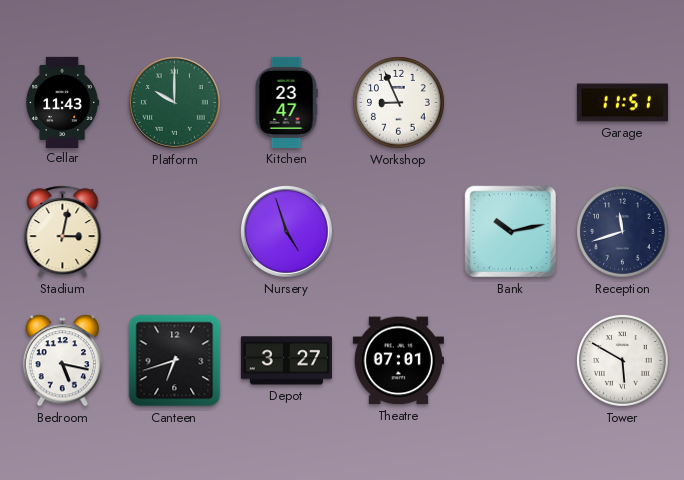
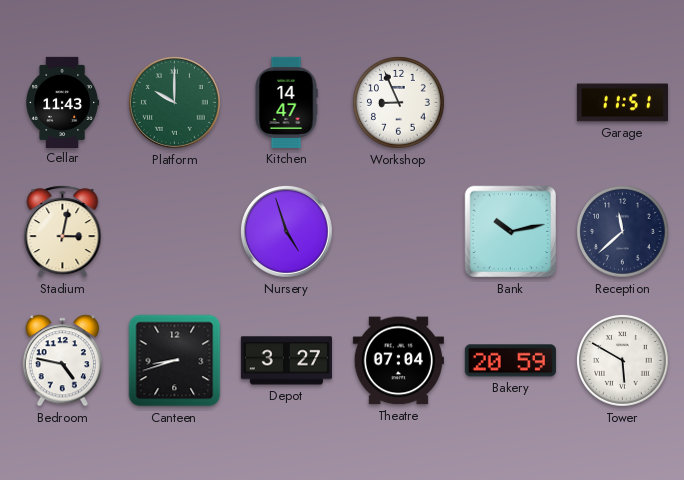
Kitchen: 23:47 -> 14:47 (286, 102)
Reception: 11:42 -> 11:38 (623, 232)
Bedroom: 5:17 -> 4:47 (62, 361)
Canteen: 6:42 -> 8:42 (175, 361)
Theatre: 07:01 -> 07:04 (398, 361)
Bakery: none -> 20:59 (510, 361)
